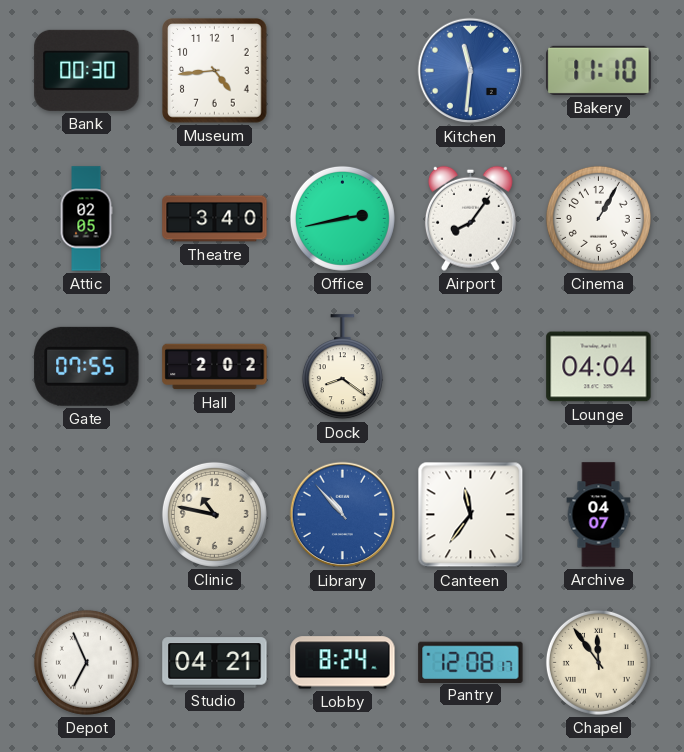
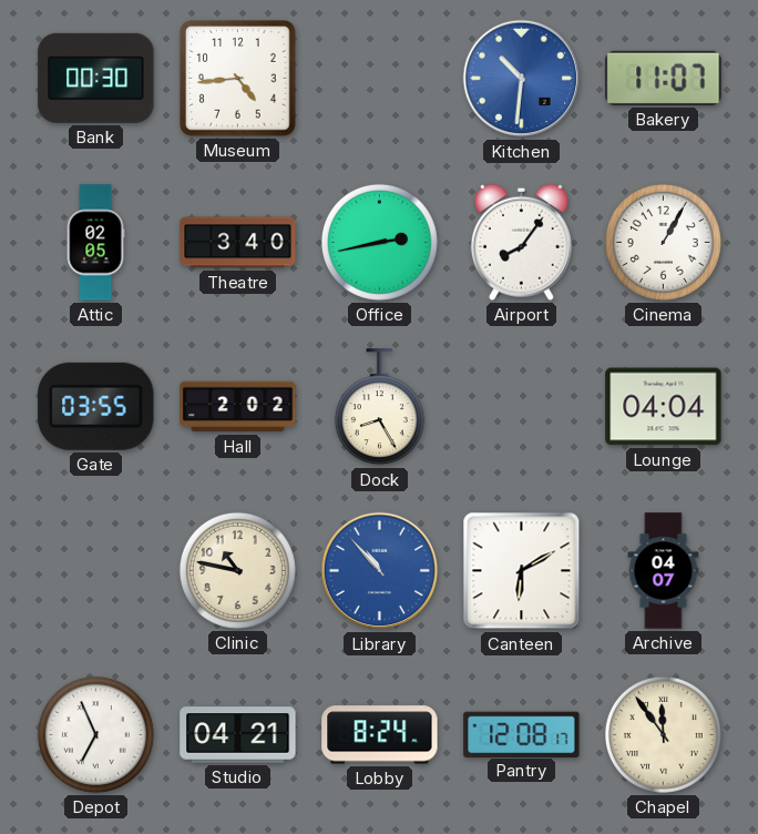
Kitchen: 11:31 -> 10:31 (522, 79)
Bakery: 11:10 -> 11:07 (664, 78)
Gate: 07:55 -> 03:55 (96, 406)
Dock: 8:21 -> 8:25 (379, 407)
Canteen: 11:36 -> 6:10 (522, 571)
